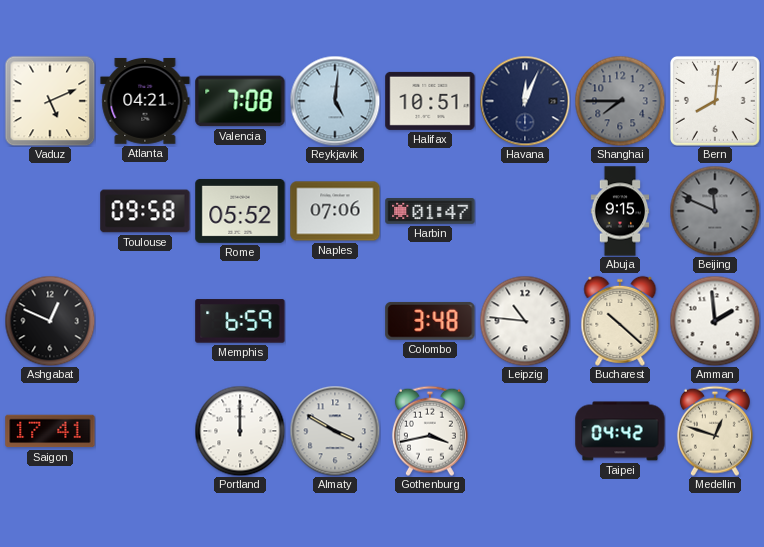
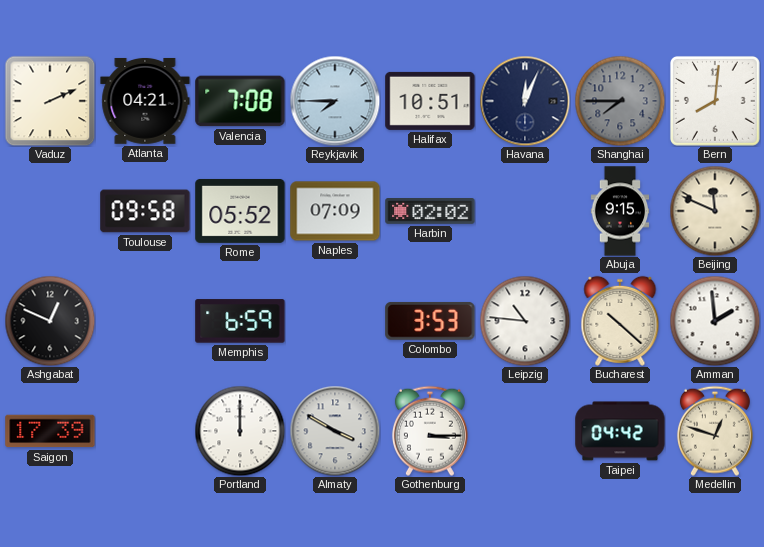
Vaduz: 5:11 -> 2:11 (50, 101)
Reykjavik: 5:01 -> 7:45 (335, 101)
Naples: 07:06 -> 07:09 (335, 211)
Harbin: 01:47 -> 02:02 (430, 211)
Beijing dial: grey -> cream (715, 211)
Colombo: 3:48 -> 3:53 (430, 321)
Saigon: 17:41 -> 17:39 (50, 431)
Gothenburg: 3:43 -> 3:15 (430, 431)
